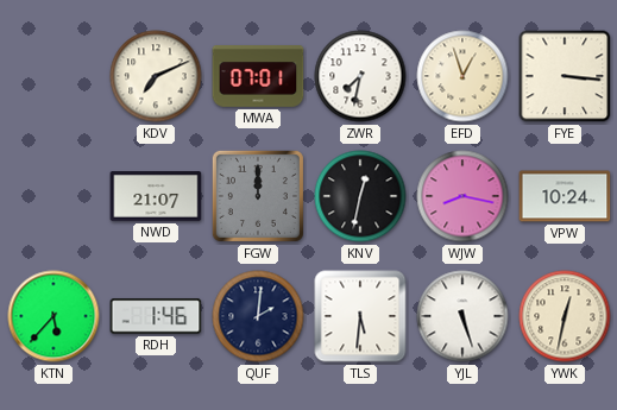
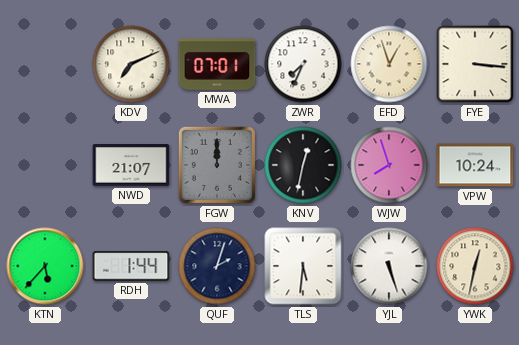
ZWR: 7:32 -> 7:34 (303, 64)
WJW: 8:17 -> 7:57 (389, 165)
RDH: 1:46 -> 1:44 (131, 266)
QUF: 2:01 -> 2:03 (217, 266)
